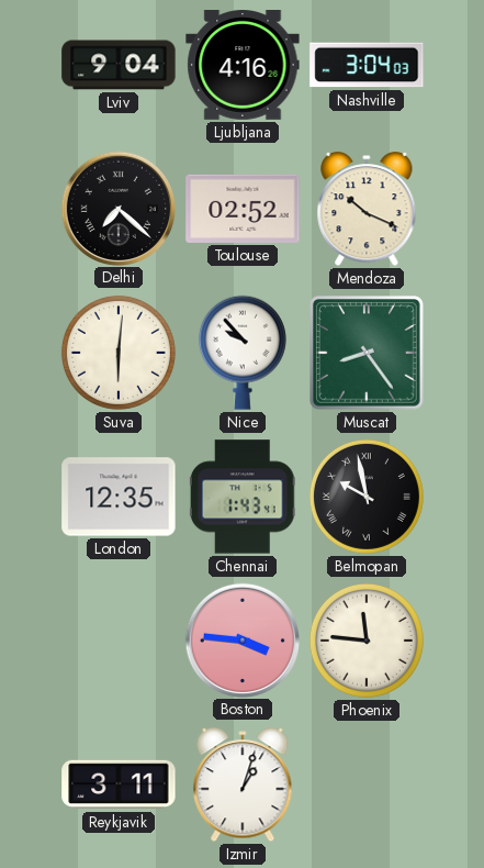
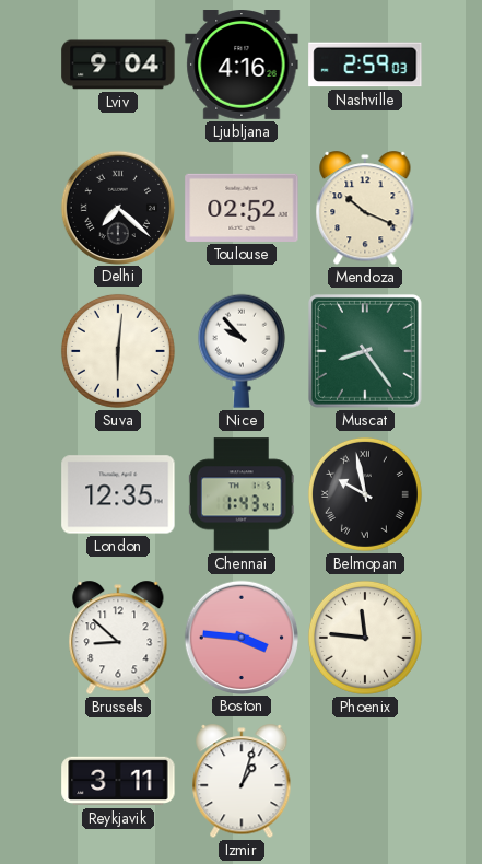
Nashville: 3:04 -> 2:59 (365, 65)
Brussels: none -> 8:52 (118, 639)
